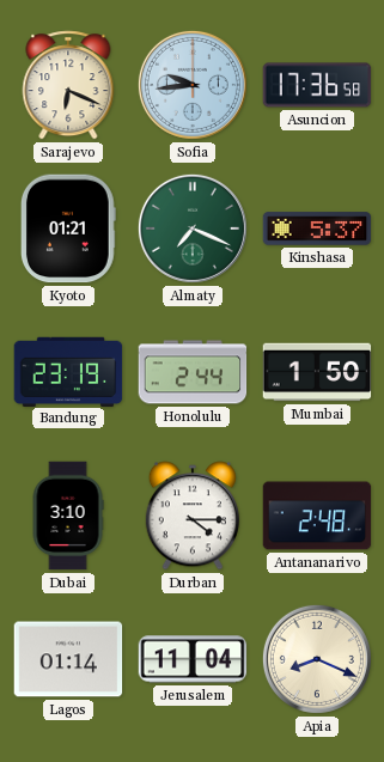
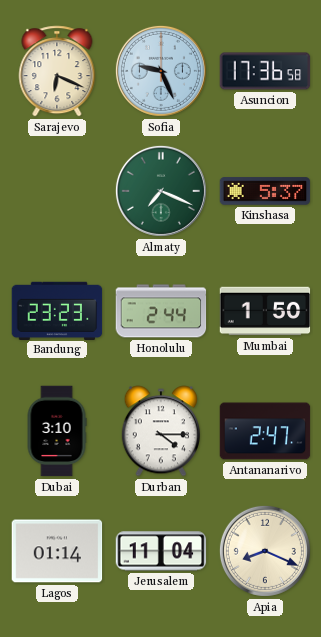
Sofia: 9:44 -> 9:26 (161, 71)
Kyoto: 01:21 -> none (68, 228)
Bandung: 23:19 -> 23:23 (57, 310)
Antananarivo: 2:48 -> 2:47 (265, 431)
